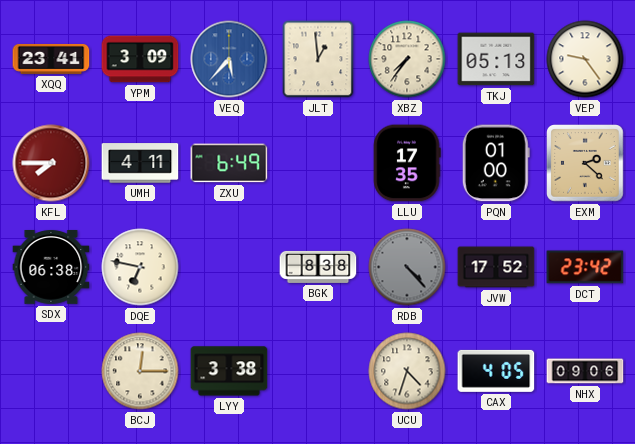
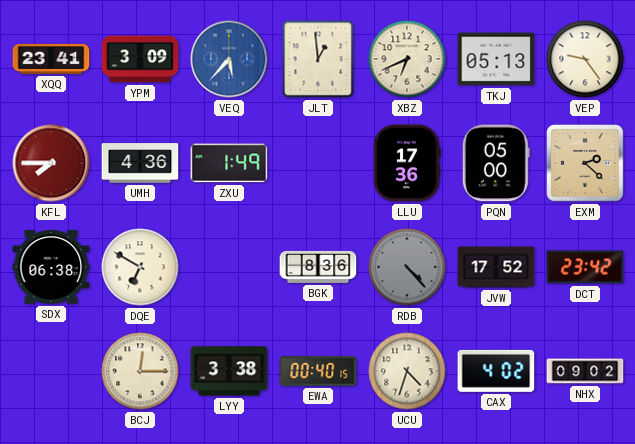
XBZ: 7:36 -> 6:41 (407, 59)
UMH: 4:11 -> 4:36 (140, 163)
ZXU: 6:49 -> 1:49 (229, 163)
LLU: 17:35 -> 17:36 (407, 163)
PQN: 01:00 -> 05:00 (496, 163)
DQE: 6:47 -> 6:50 (140, 267)
BGK: 8:38 -> 8:36 (318, 267)
EWA: none -> 00:40 (318, 371)
CAX: 4:05 -> 4:02 (496, 371)
NHX: 09:06 -> 09:02 (585, 371)
